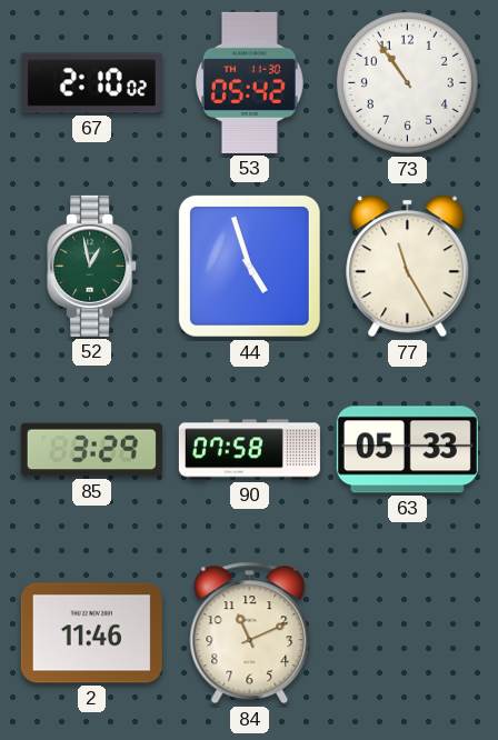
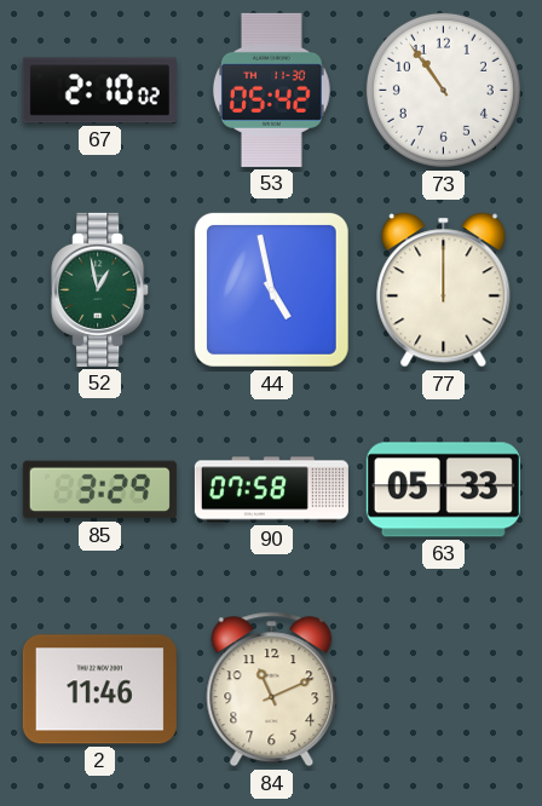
44: 4:57 -> 4:58 (271, 289)
77: 11:25 -> 12:00 (444, 290)
